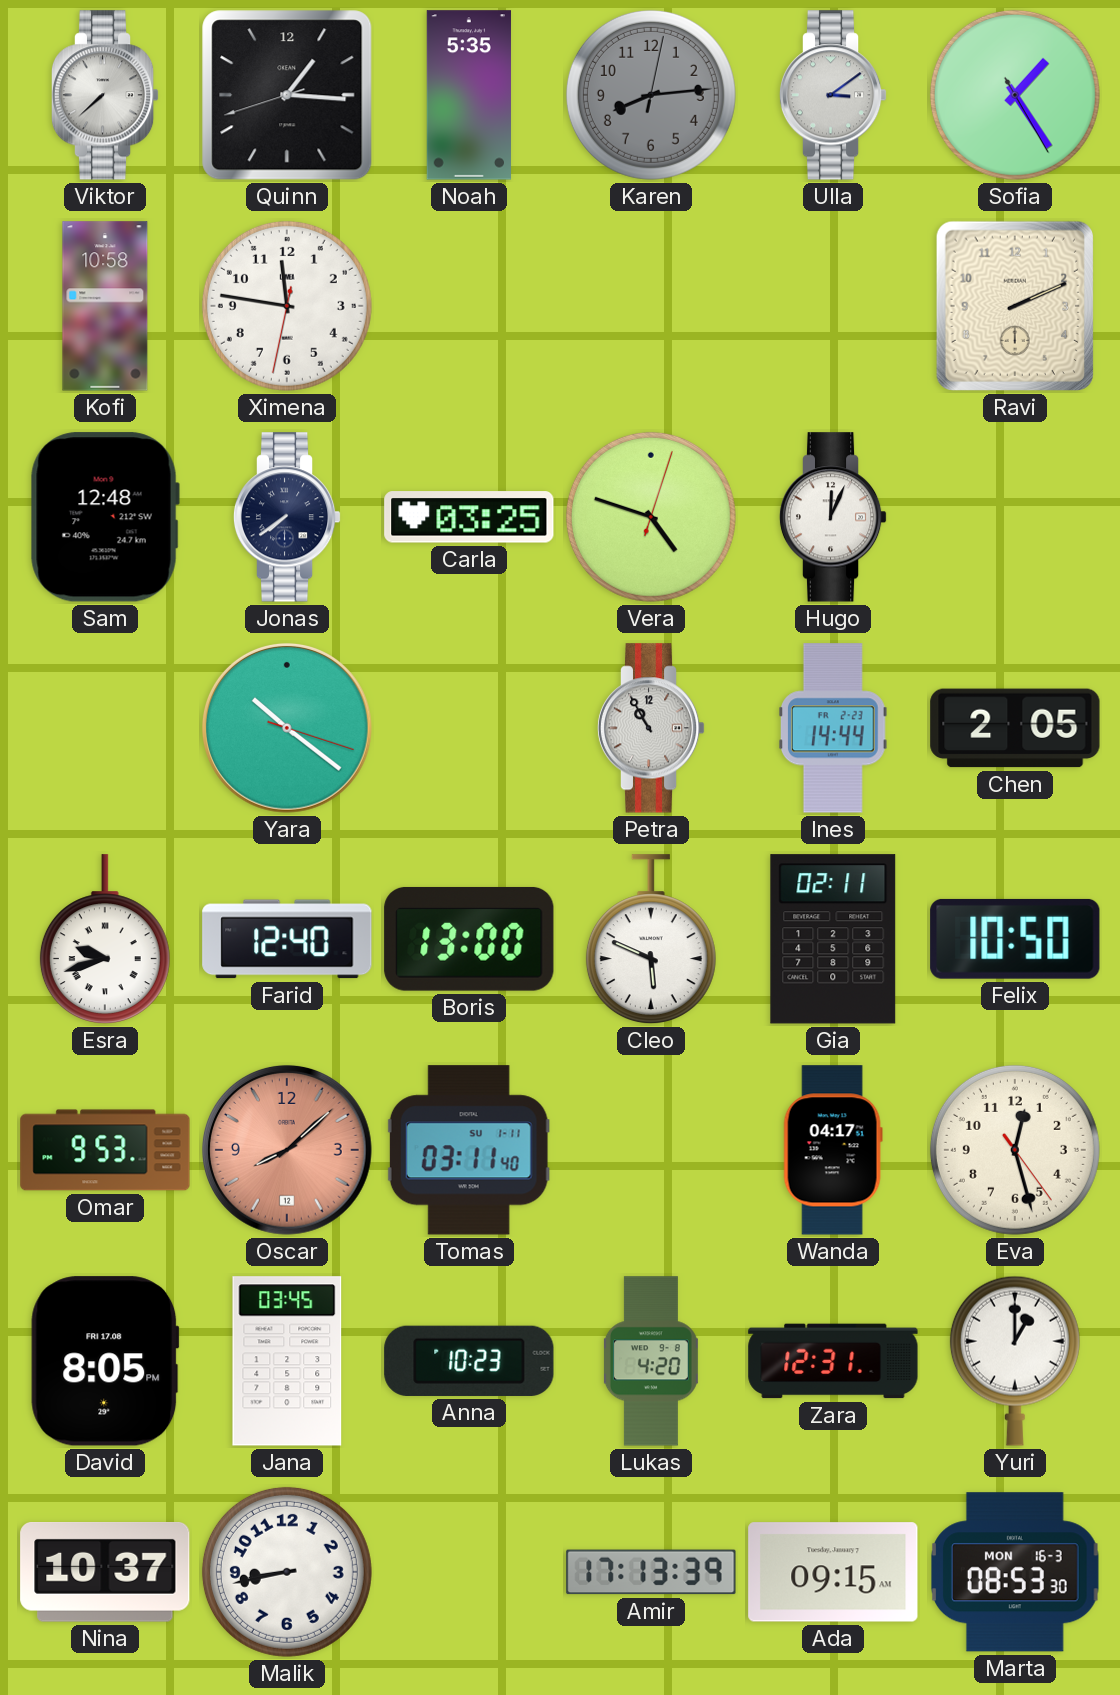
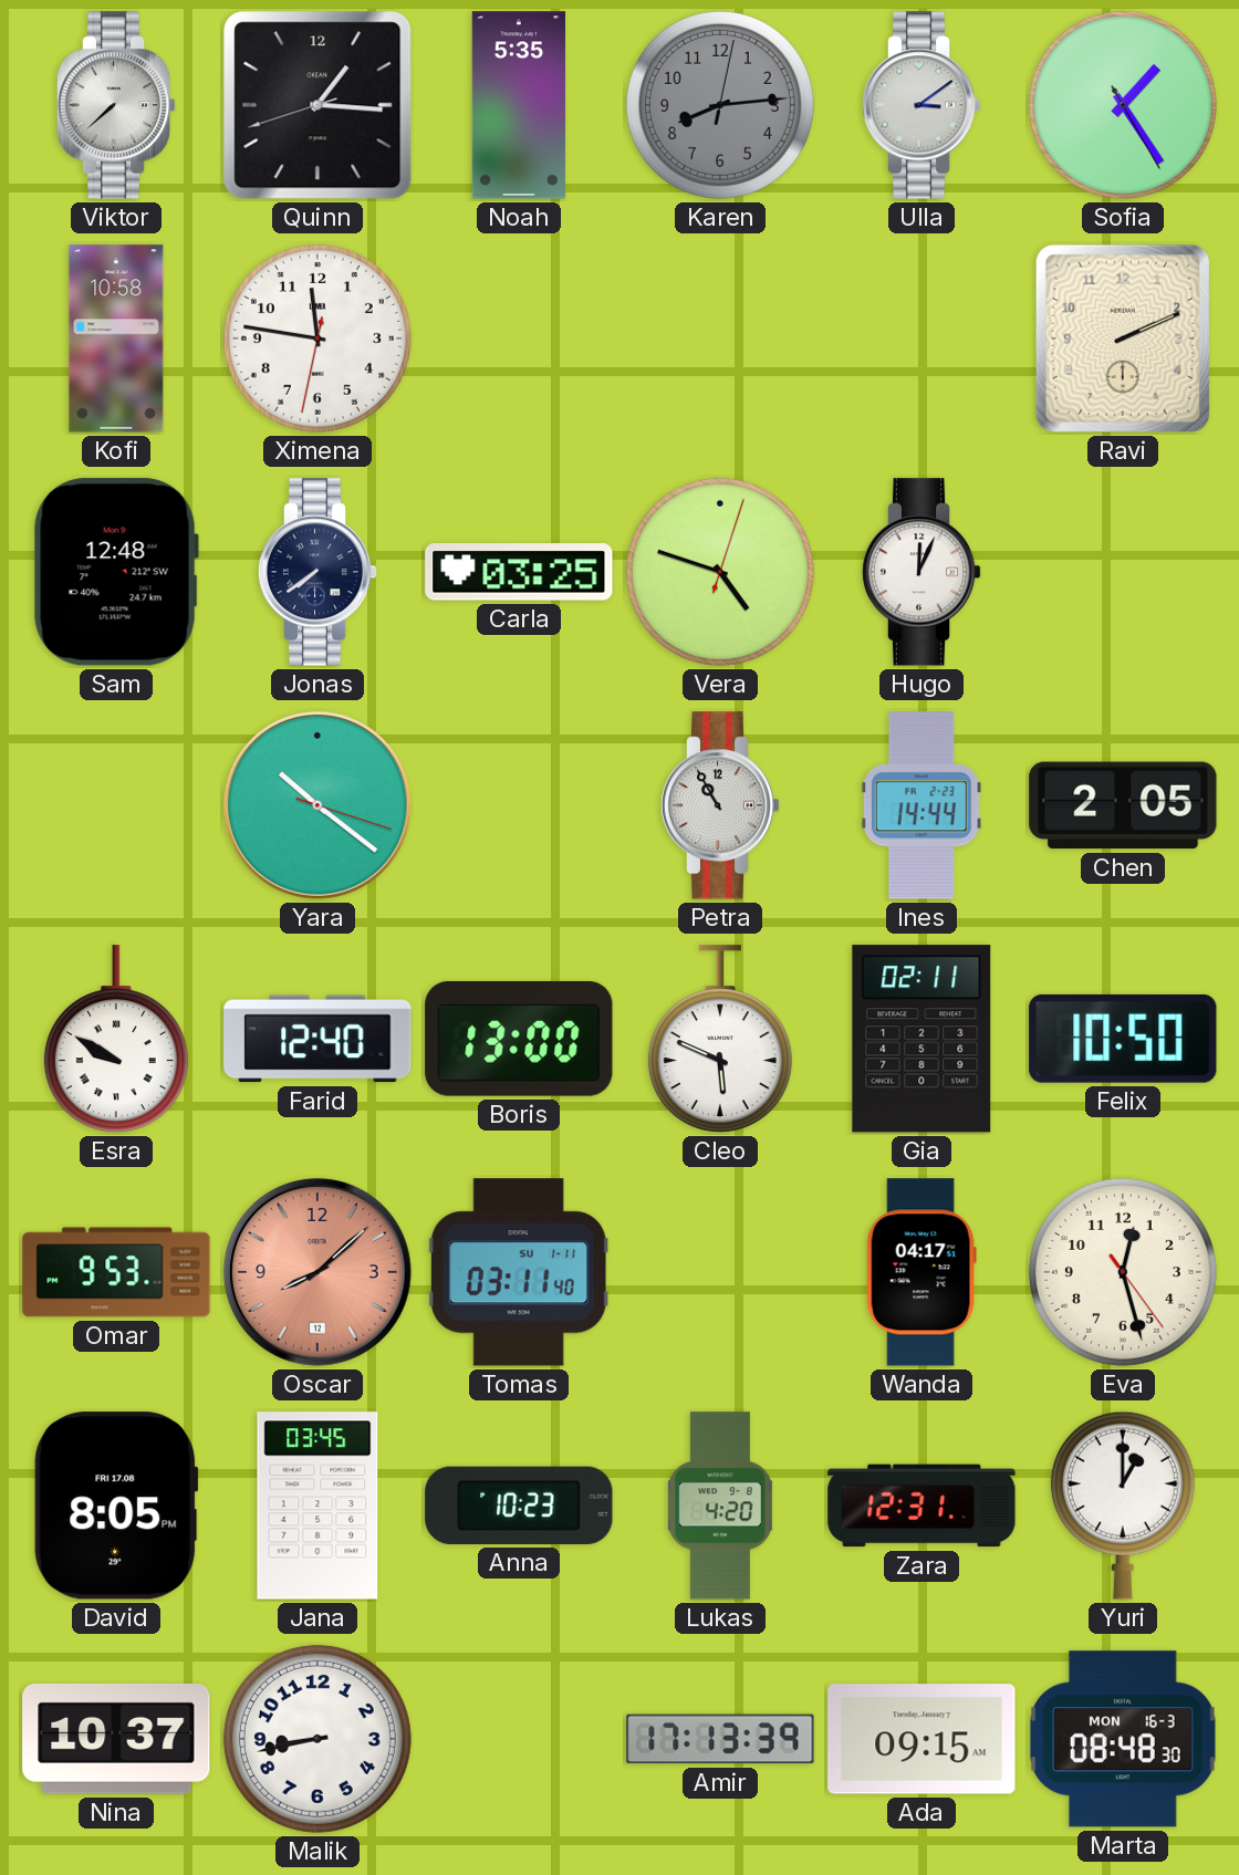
Esra: 9:42 -> 9:50 (116, 1040)
Marta: 08:53 -> 08:48 (1124, 1739)
